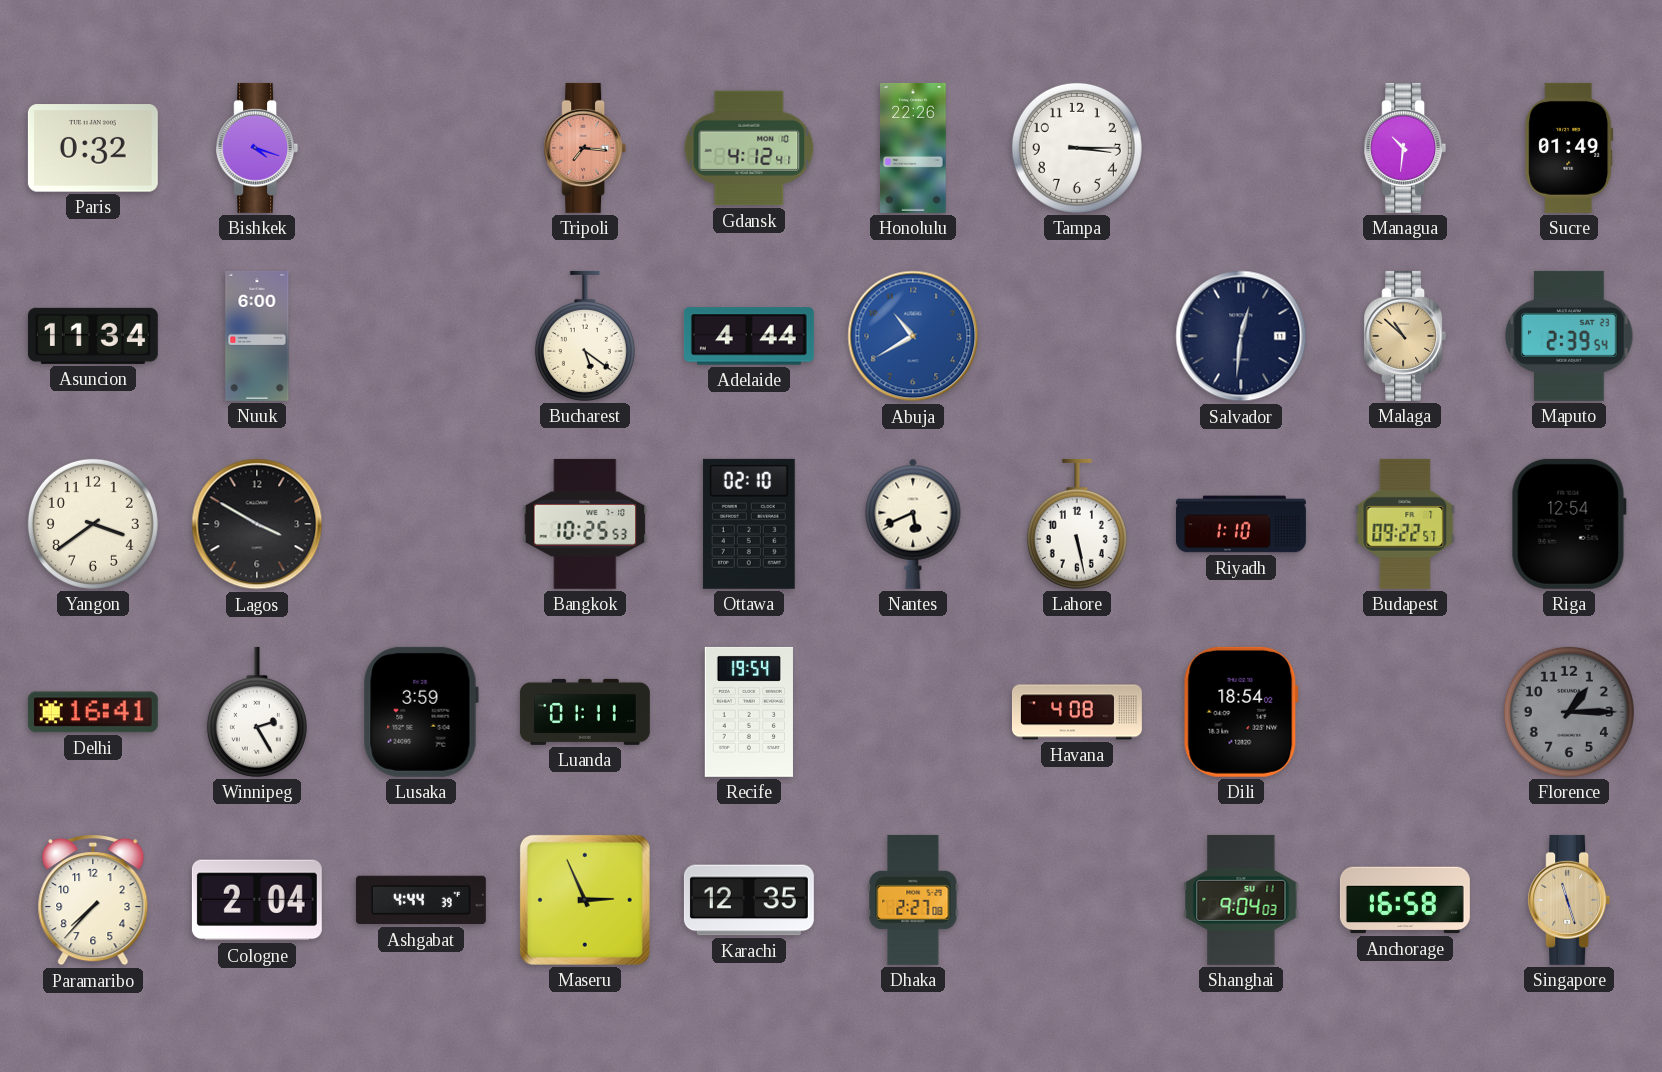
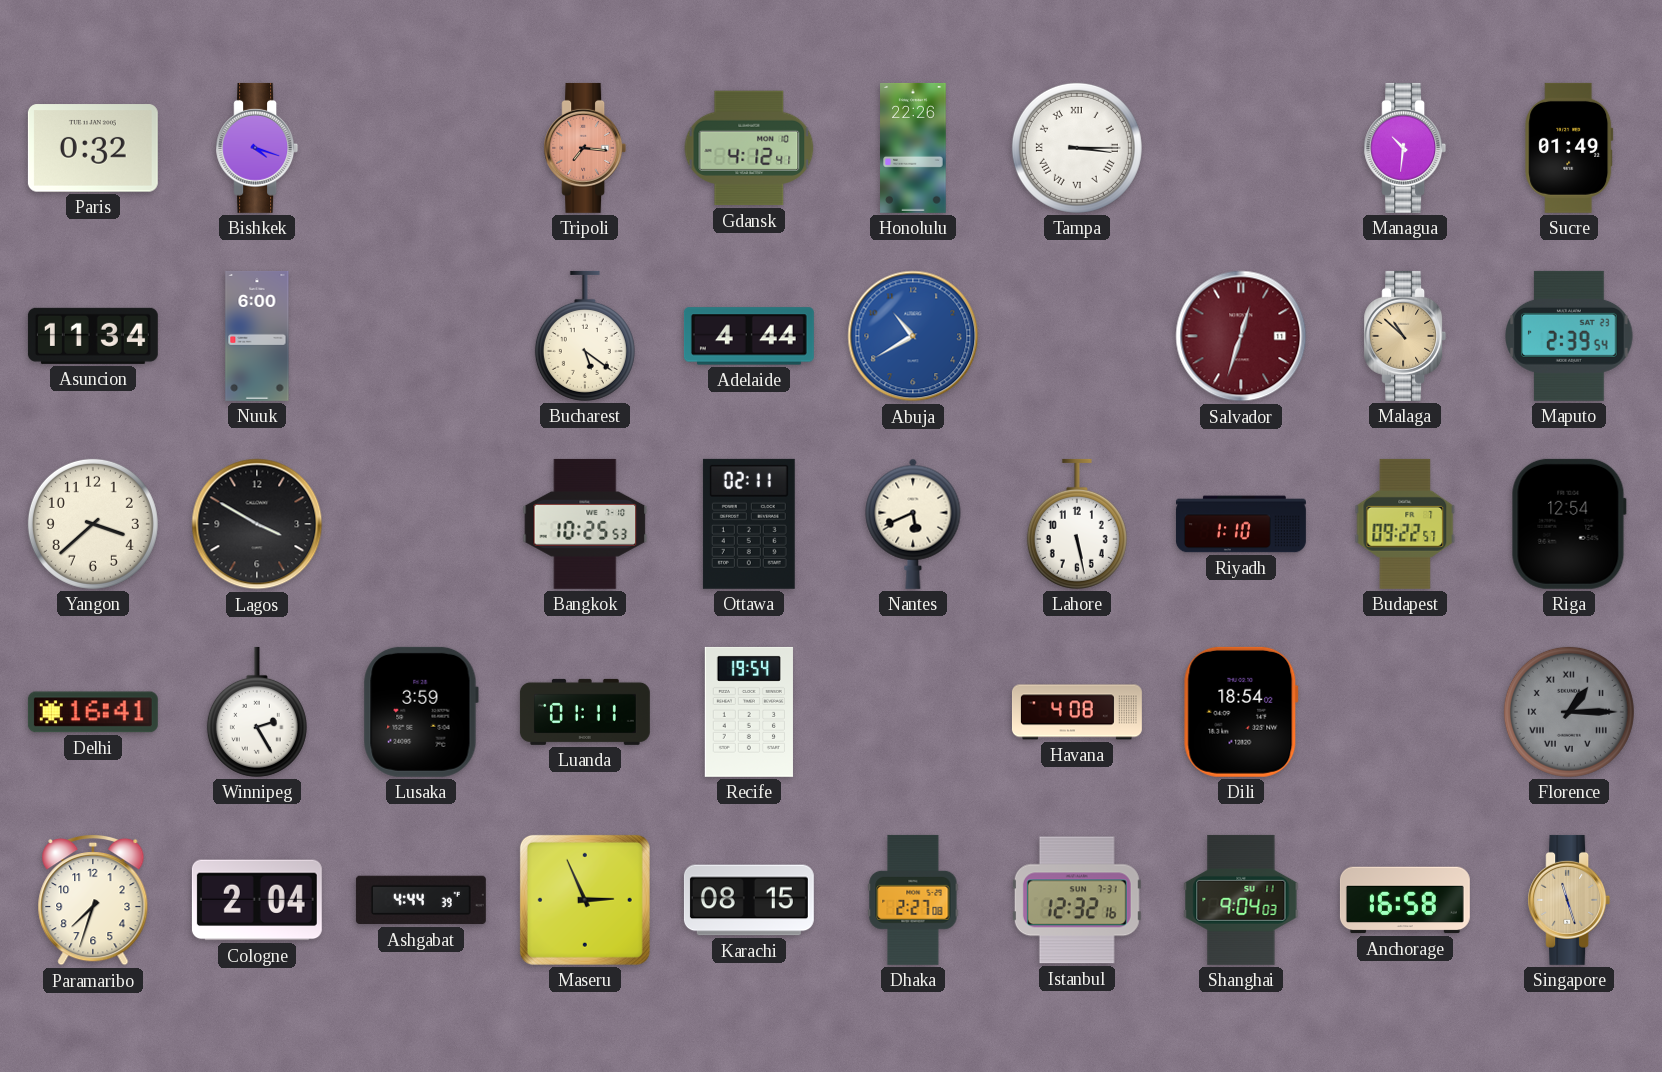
Tampa numerals: Arabic -> Roman (1077, 148)
Salvador: 12:31 -> 12:33 (1241, 336)
Salvador dial: navy -> burgundy (1241, 336)
Yangon: 3:39 -> 3:38 (93, 524)
Ottawa: 02:10 -> 02:11 (749, 524)
Florence numerals: Arabic -> Roman (1569, 712)
Paramaribo: 7:37 -> 7:33 (93, 900)
Karachi: 12:35 -> 08:15 (749, 900)
Istanbul: none -> 12:32 (1077, 900)
